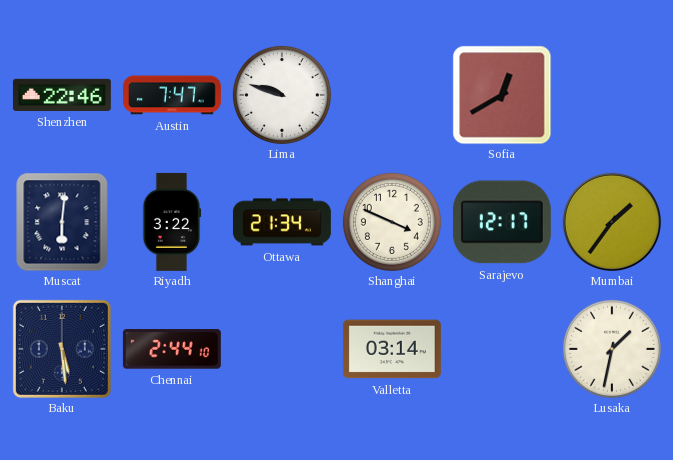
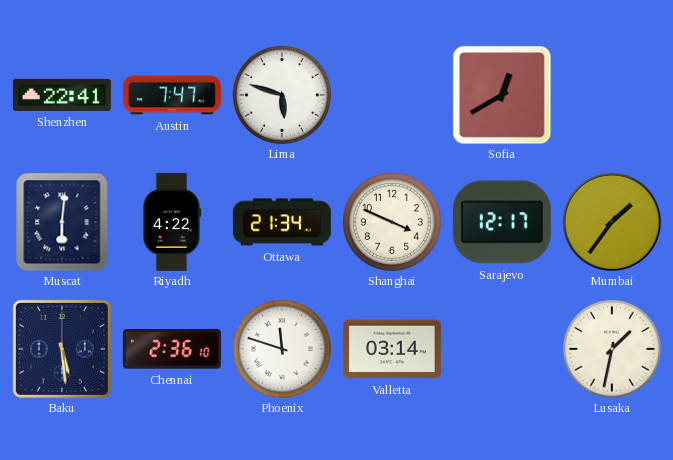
Shenzhen: 22:46 -> 22:41 (62, 95)
Lima: 9:48 -> 5:48 (282, 95)
Riyadh: 3:22 -> 4:22 (172, 222)
Chennai: 2:44 -> 2:36 (172, 349)
Phoenix: none -> 11:48 (282, 349)
